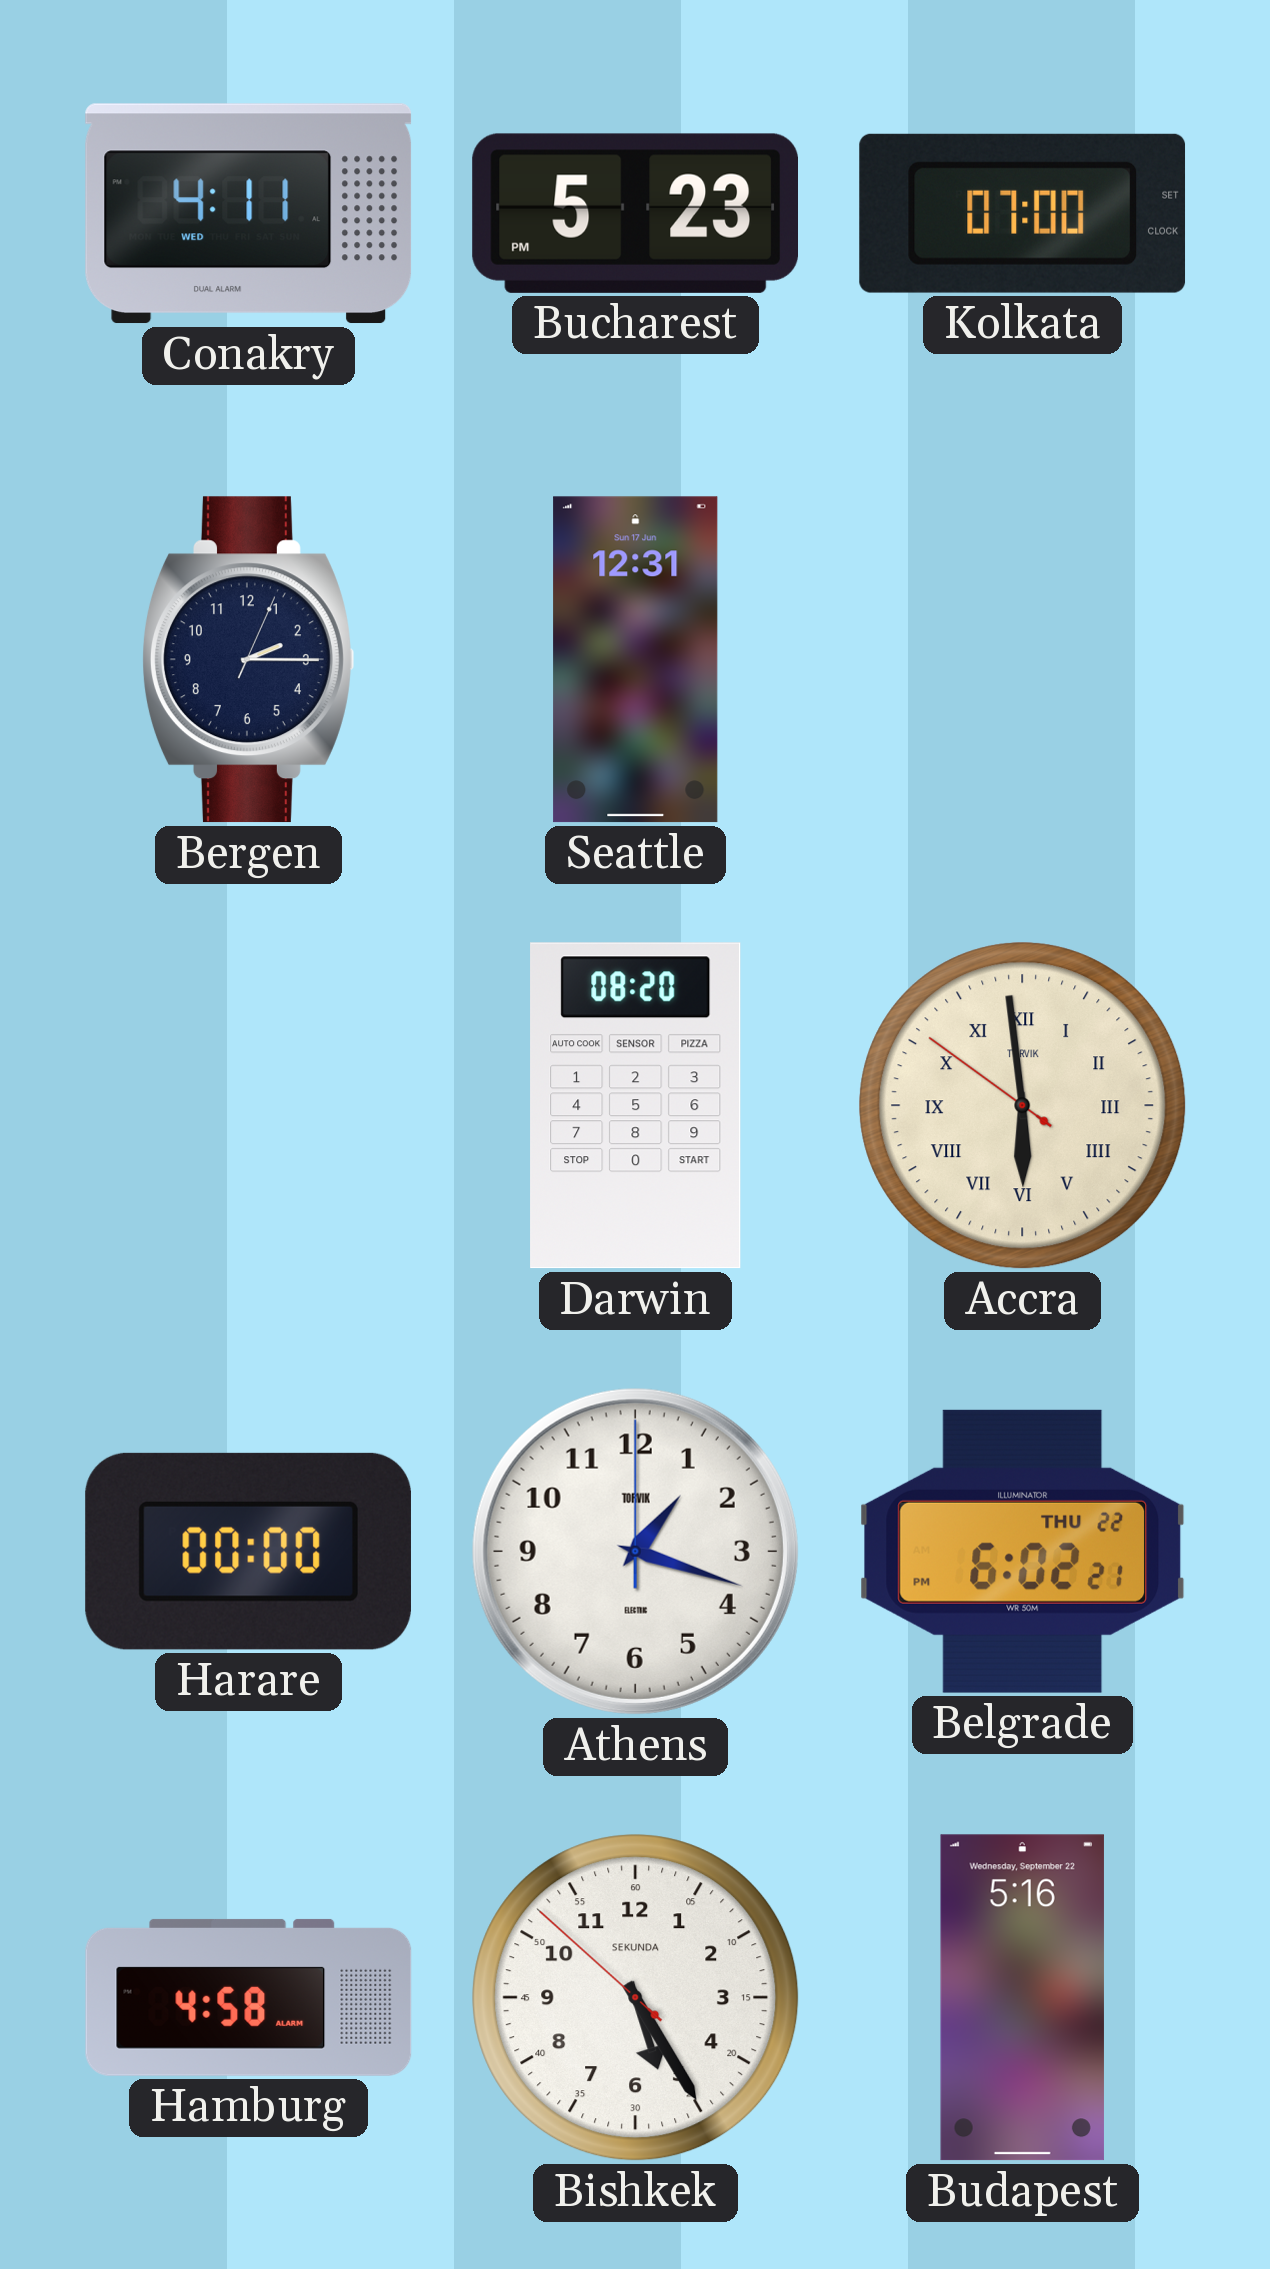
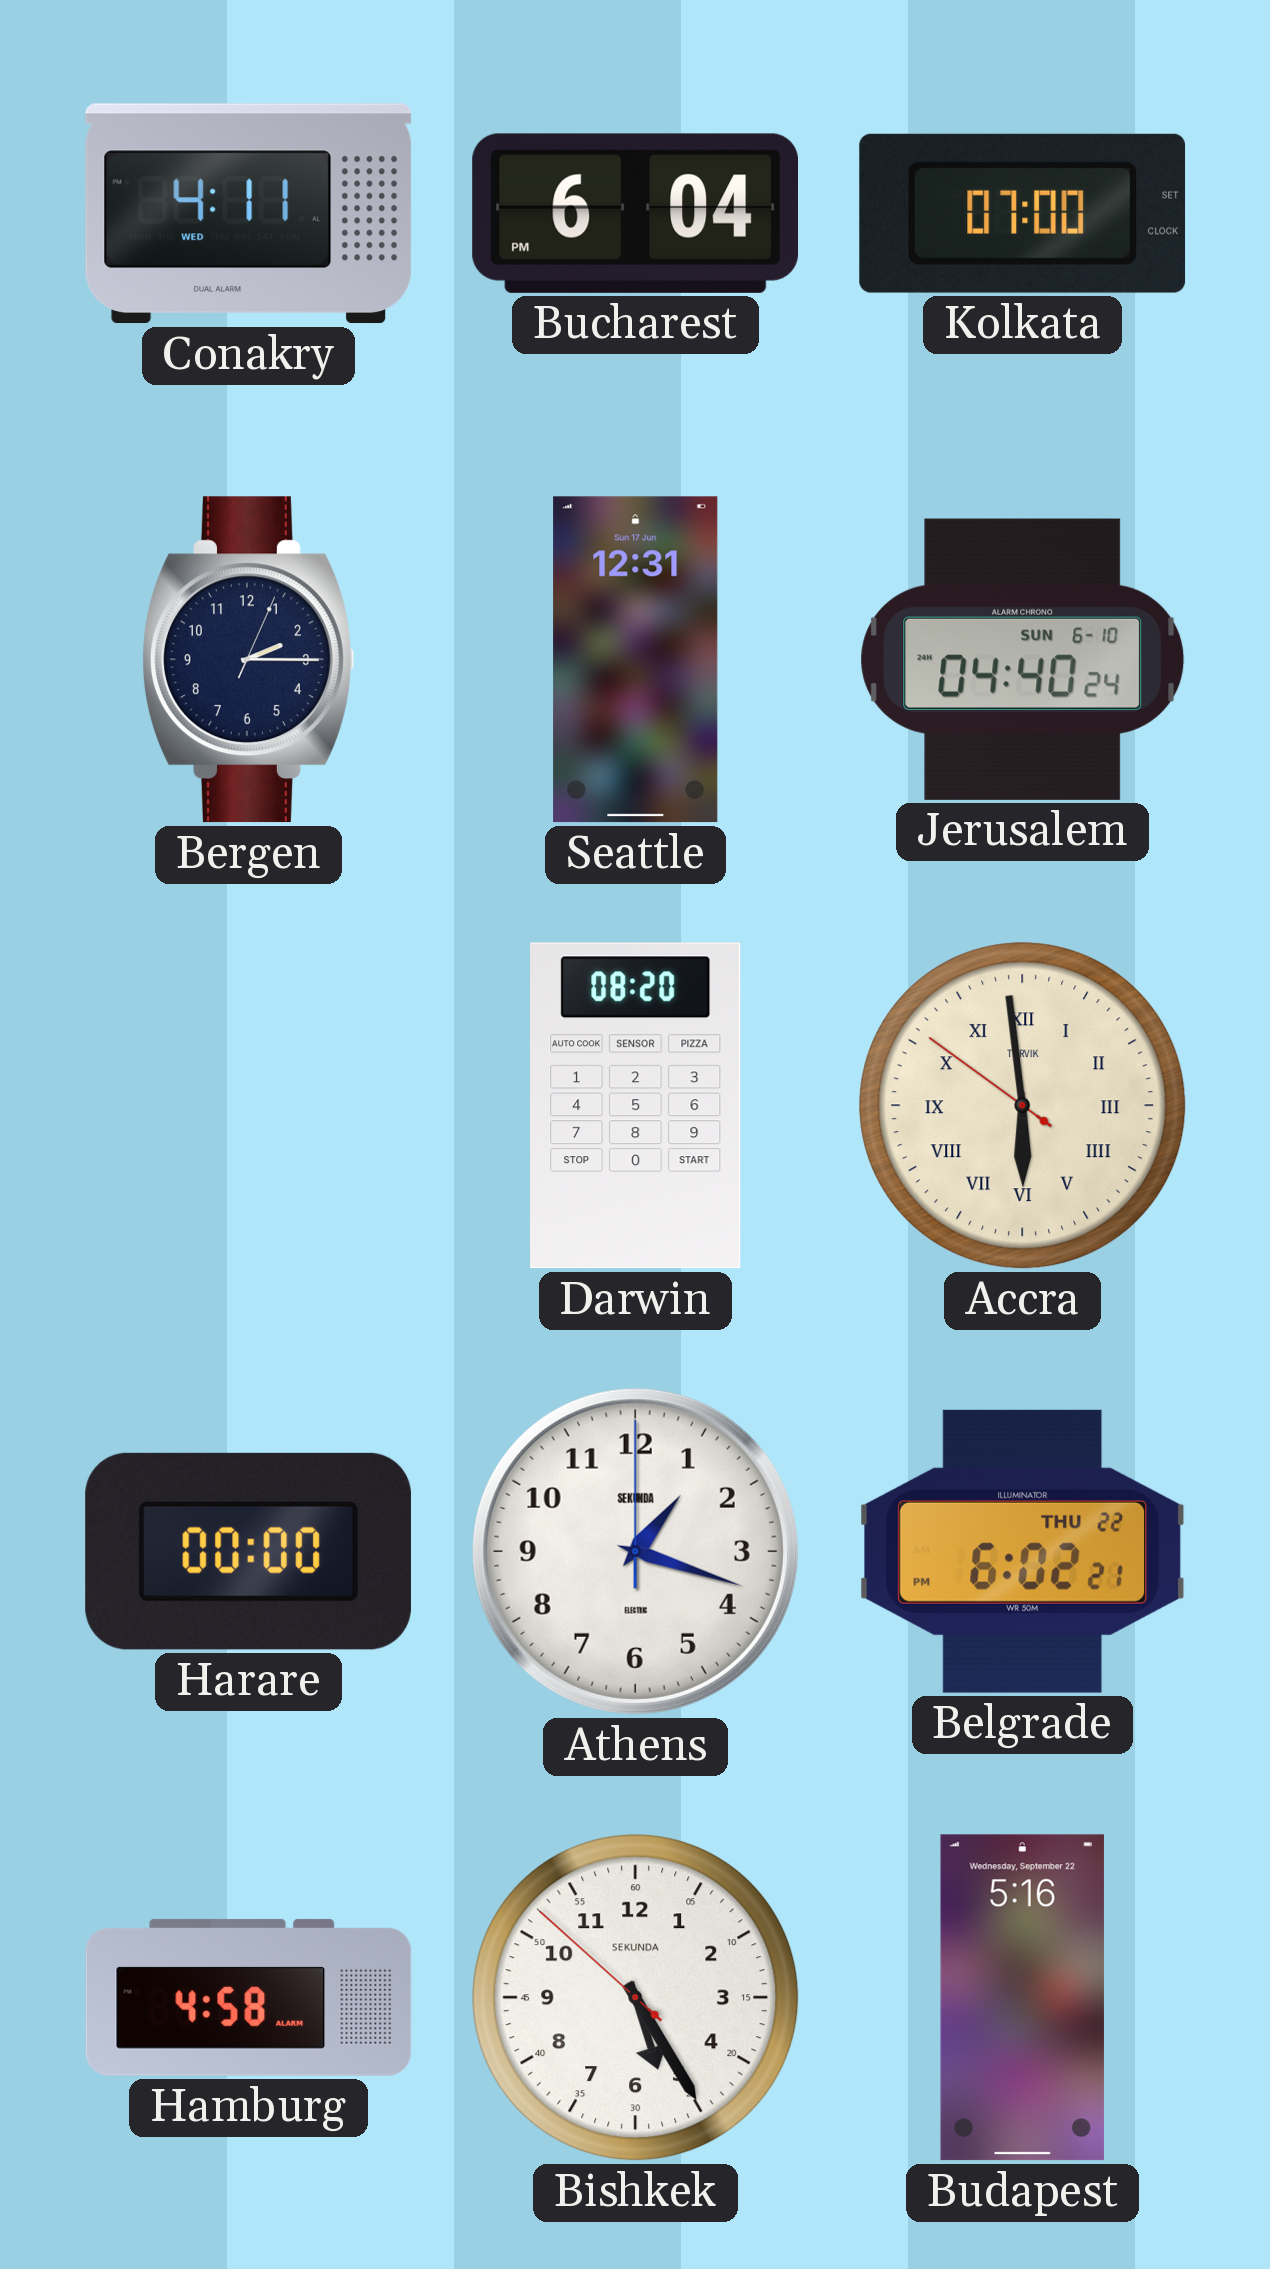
Bucharest: 5:23 -> 6:04 (635, 213)
Jerusalem: none -> 04:40 (1023, 659)
Athens brand: TORVIK -> SEKUNDA (635, 1551)
